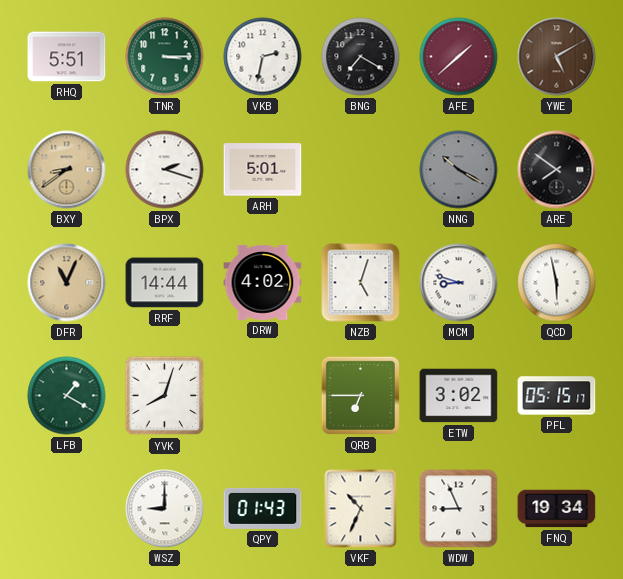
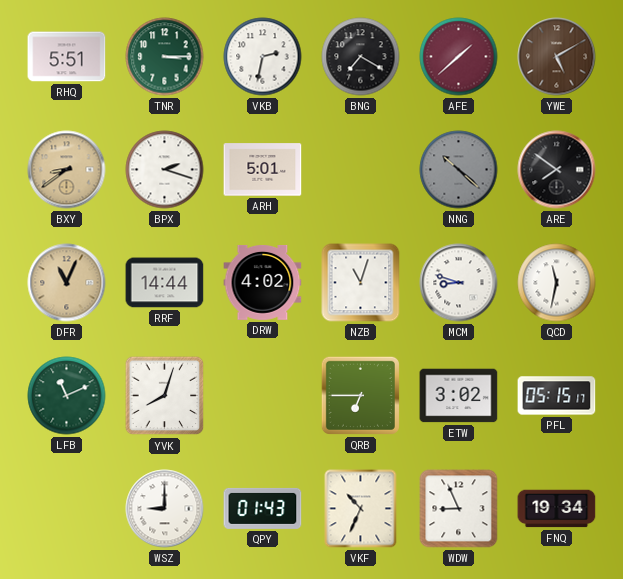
NNG: 10:20 -> 10:22 (459, 170)
NZB: 5:03 -> 11:03 (361, 283)
QCD: 5:58 -> 11:32 (557, 283)
LFB: 1:20 -> 11:11 (67, 396)
